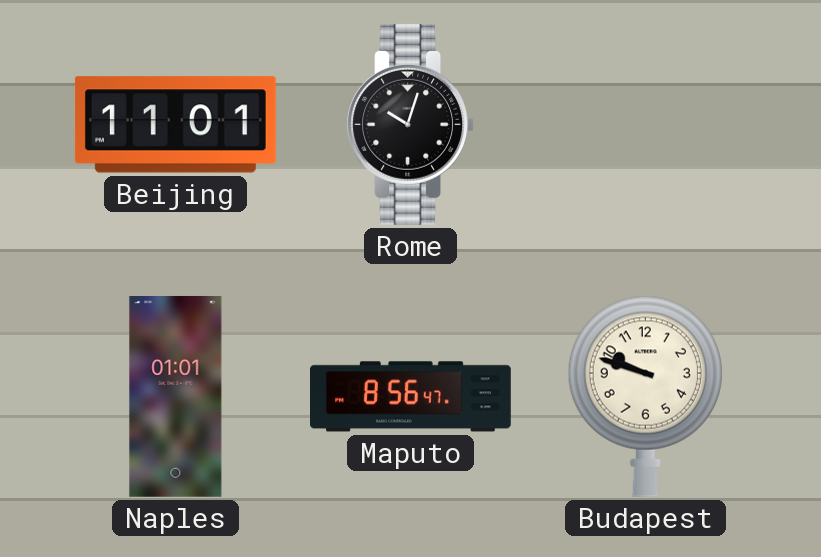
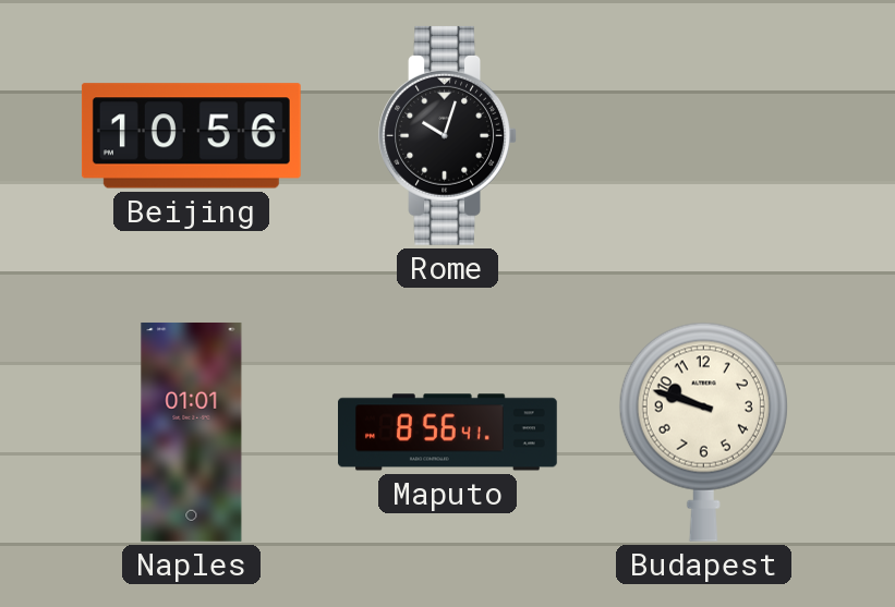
Beijing: 11:01 -> 10:56 (191, 136)
Maputo: 8:56:47 -> 8:56:41 (448, 433)
